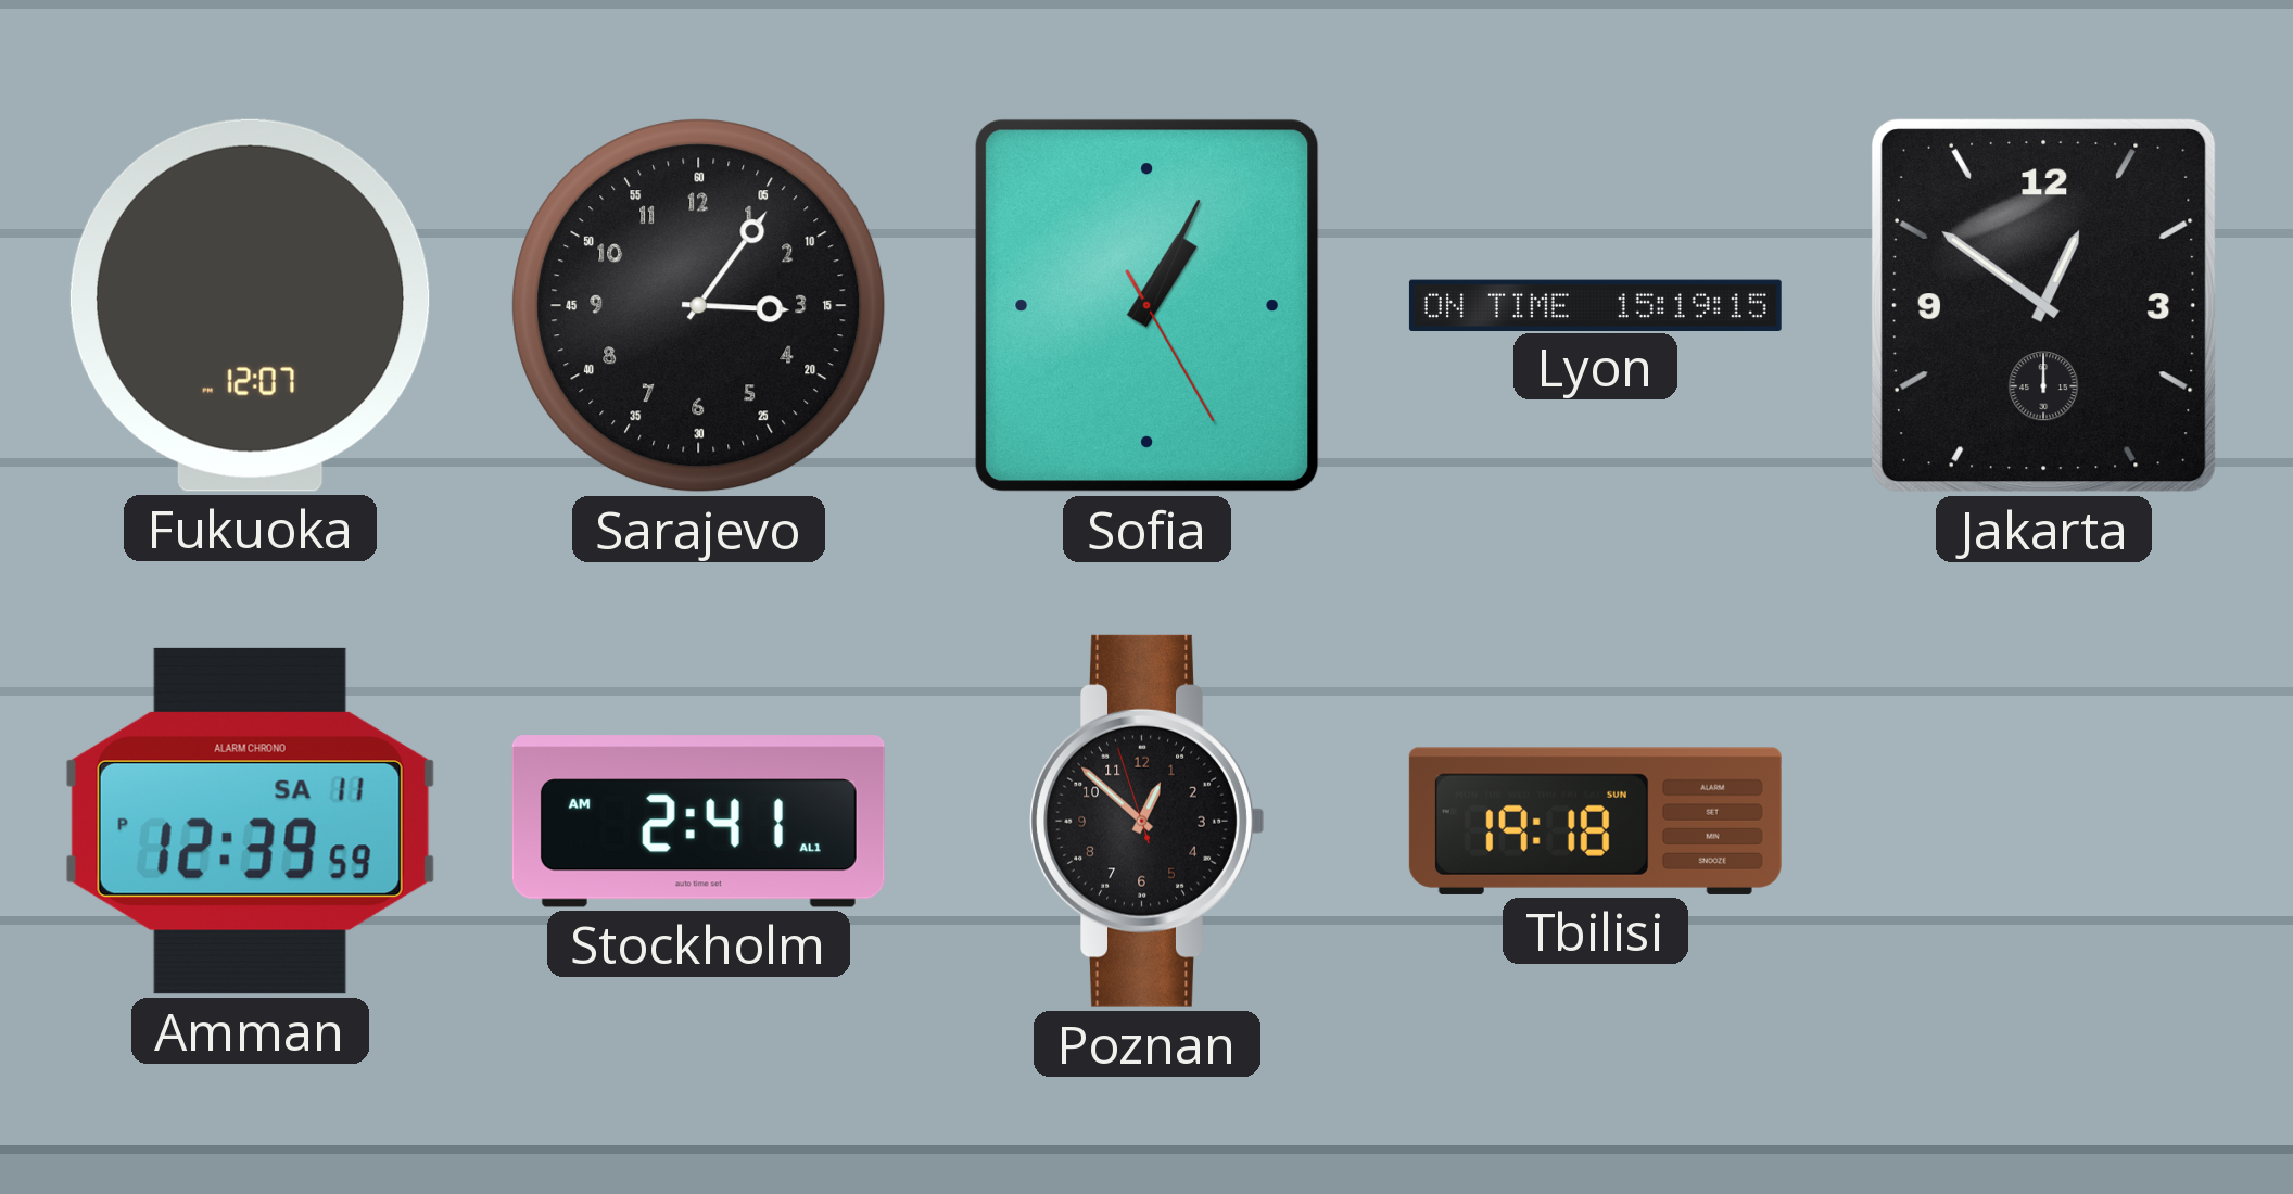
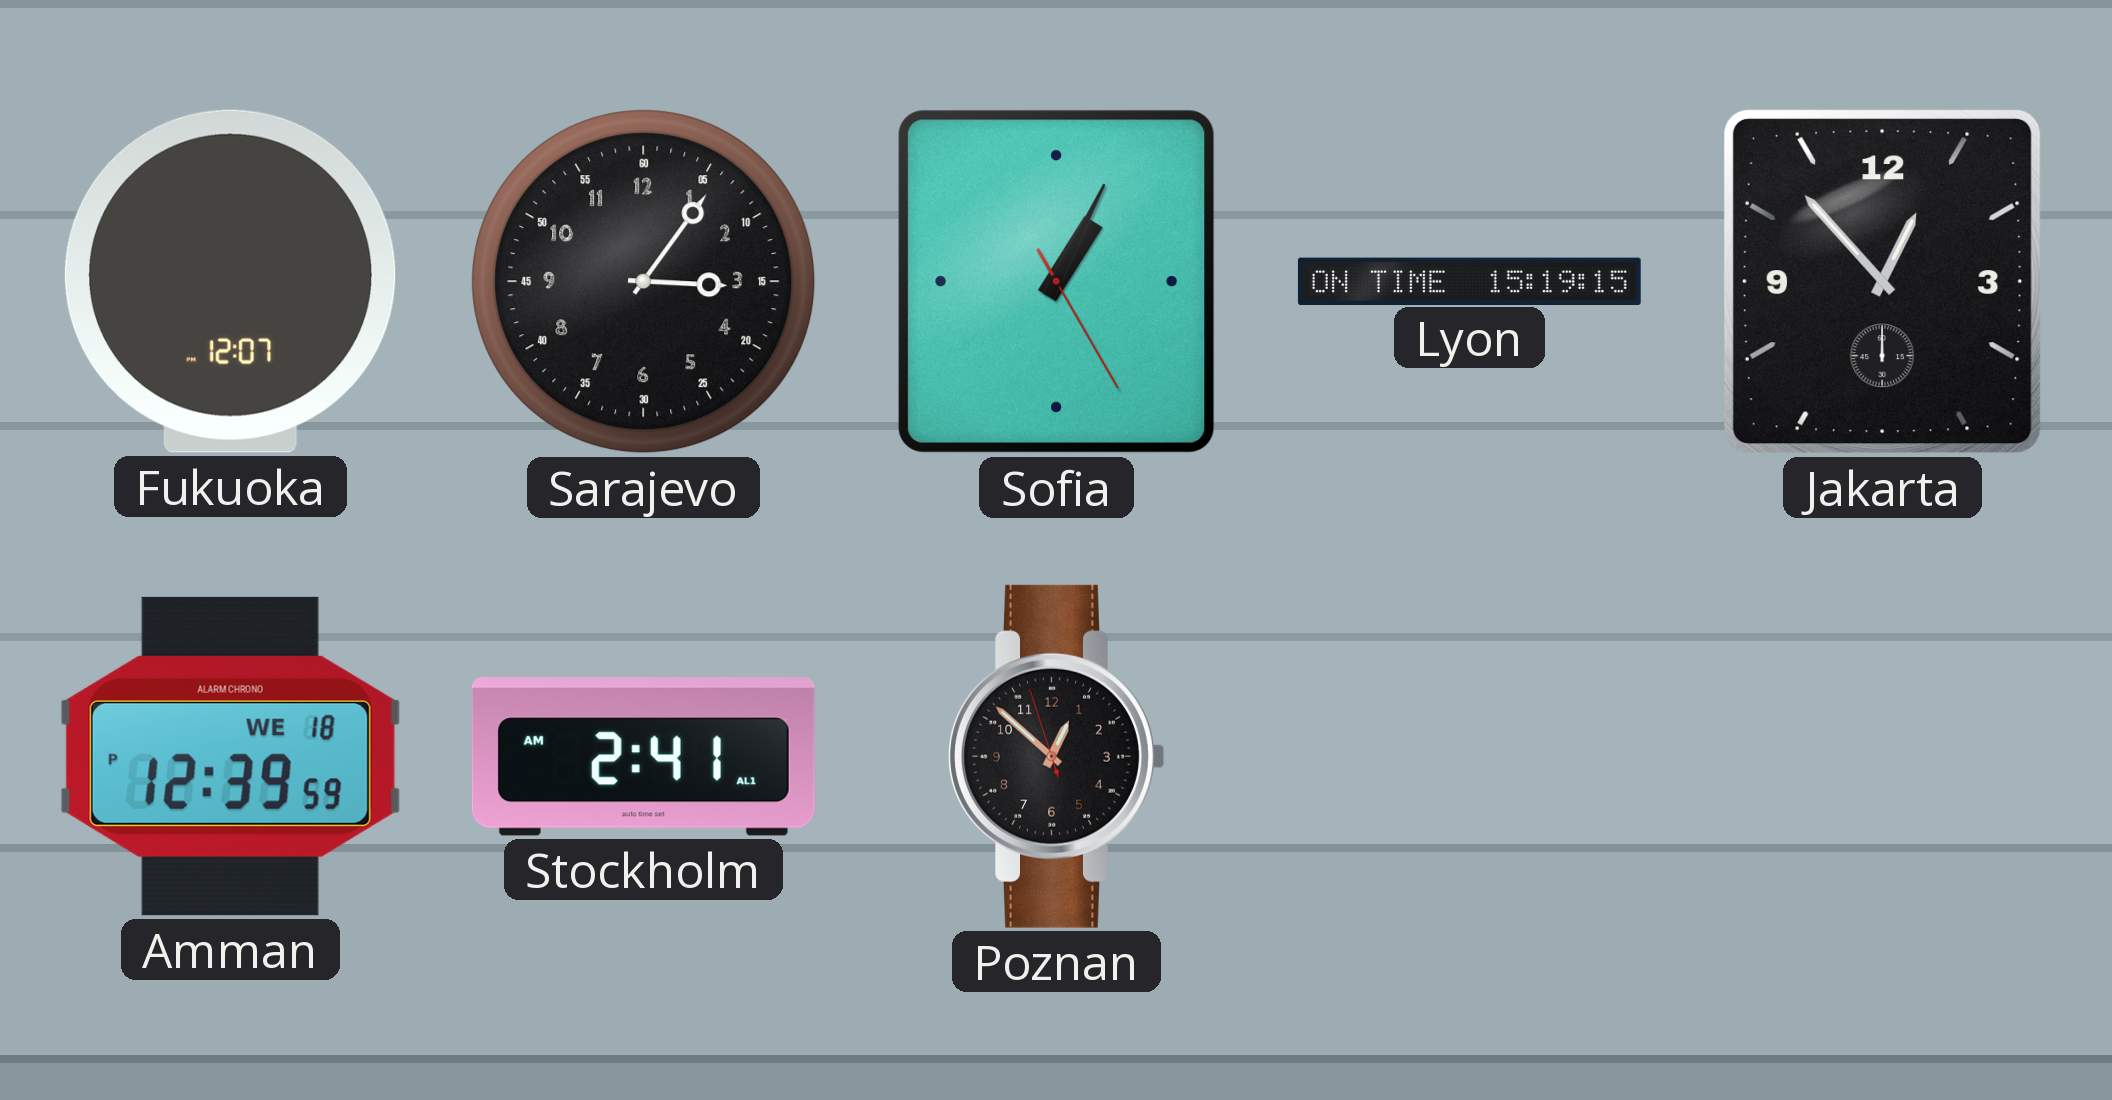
Jakarta: 12:51 -> 12:53 (1882, 281)
Amman date: SA 11 -> WE 18 (230, 756)
Tbilisi: 19:18 -> none (1595, 821)
